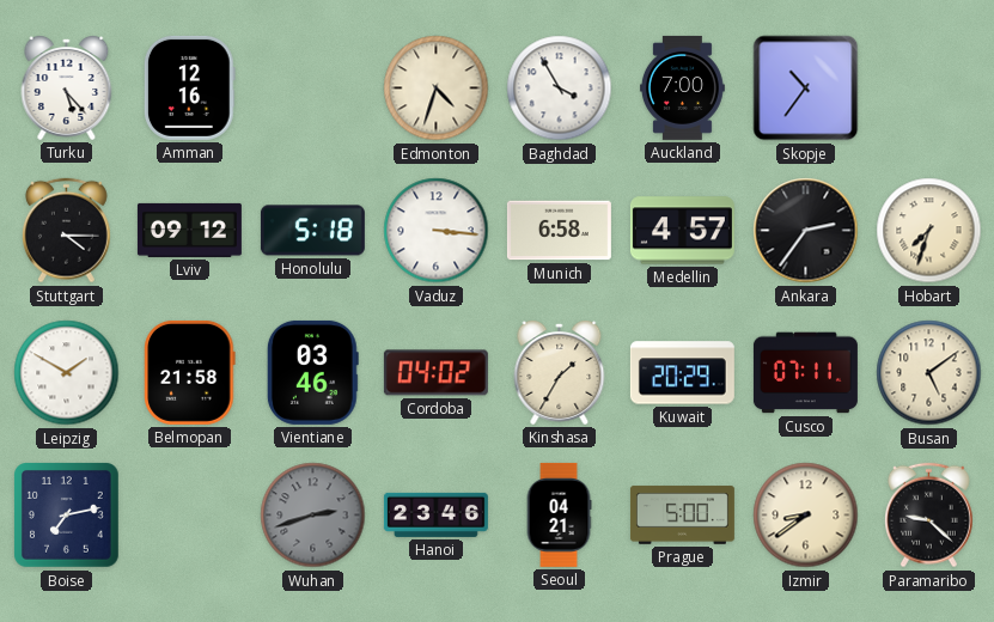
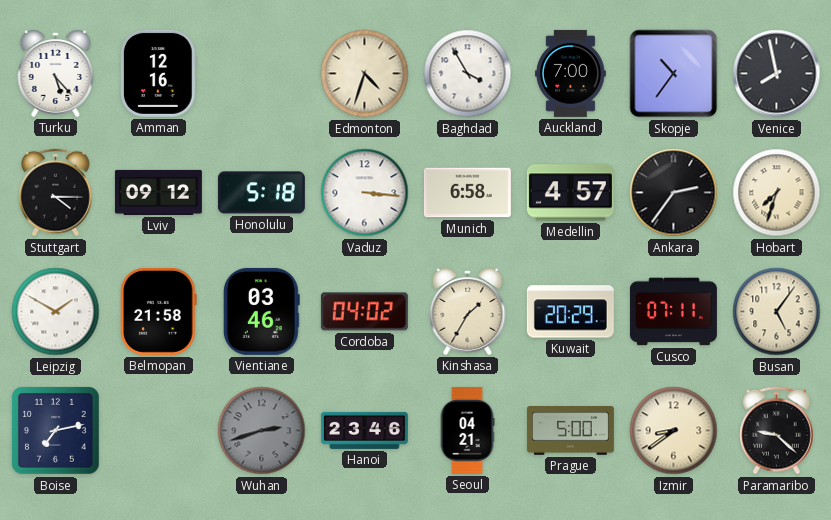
Venice: none -> 7:58 (777, 74)
Busan: 5:09 -> 5:06 (777, 312)
